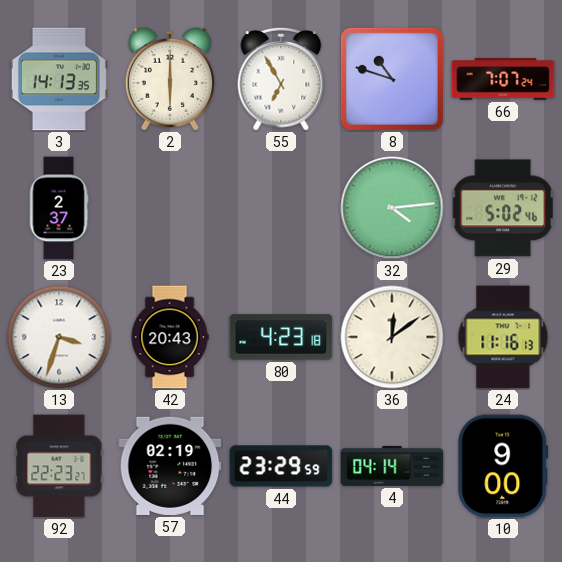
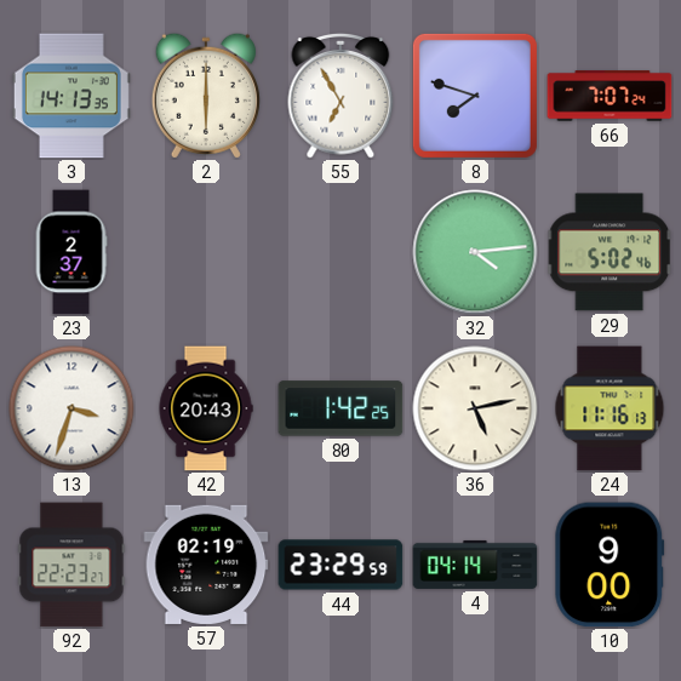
8: 10:48 -> 7:48 (475, 96)
80: 4:23 -> 1:42 (340, 408)
36: 12:09 -> 5:13 (475, 408)
